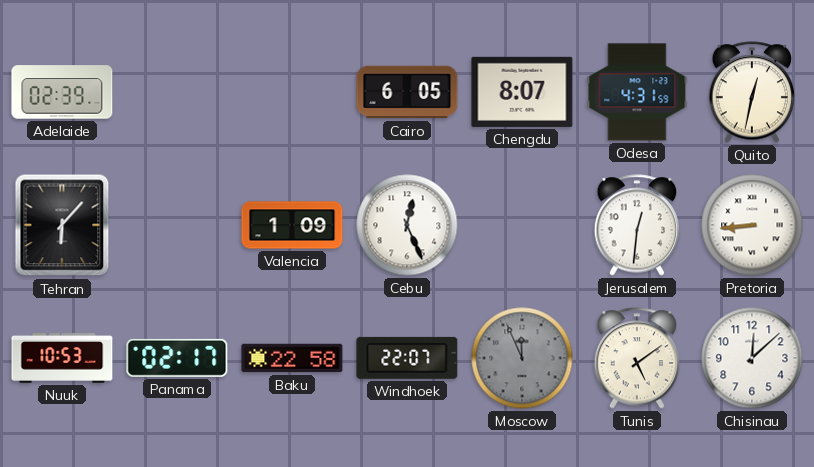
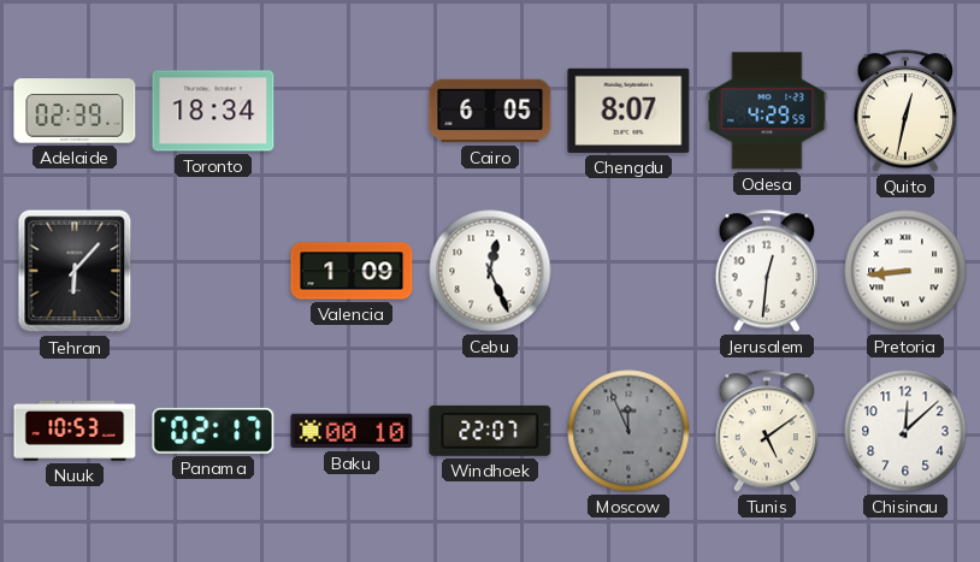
Toronto: none -> 18:34 (213, 111)
Odesa: 4:31 -> 4:29 (767, 111)
Baku: 22:58 -> 00:10 (352, 431)
